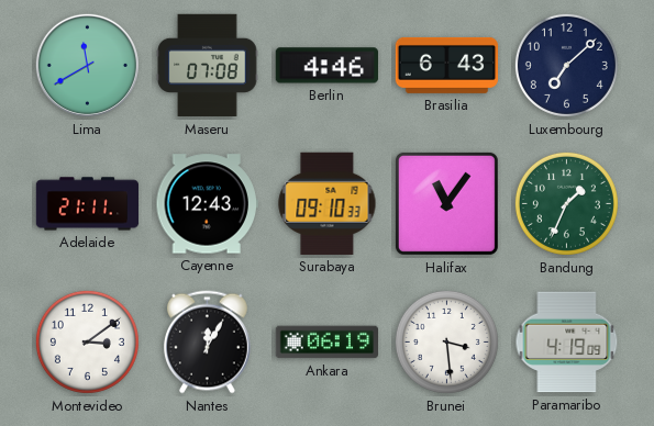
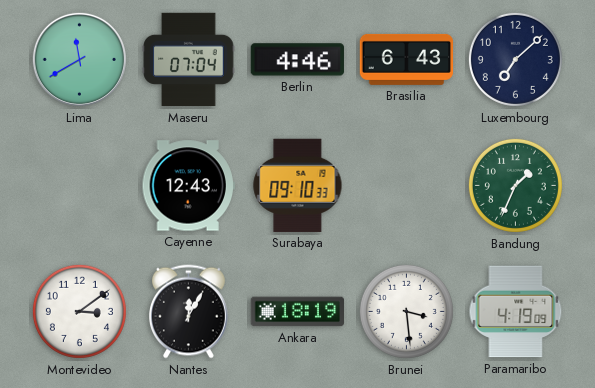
Maseru: 07:08 -> 07:04 (189, 60)
Adelaide: 21:11 -> none (88, 204)
Halifax: 11:06 -> none (446, 203)
Ankara: 06:19 -> 18:19 (297, 312)
